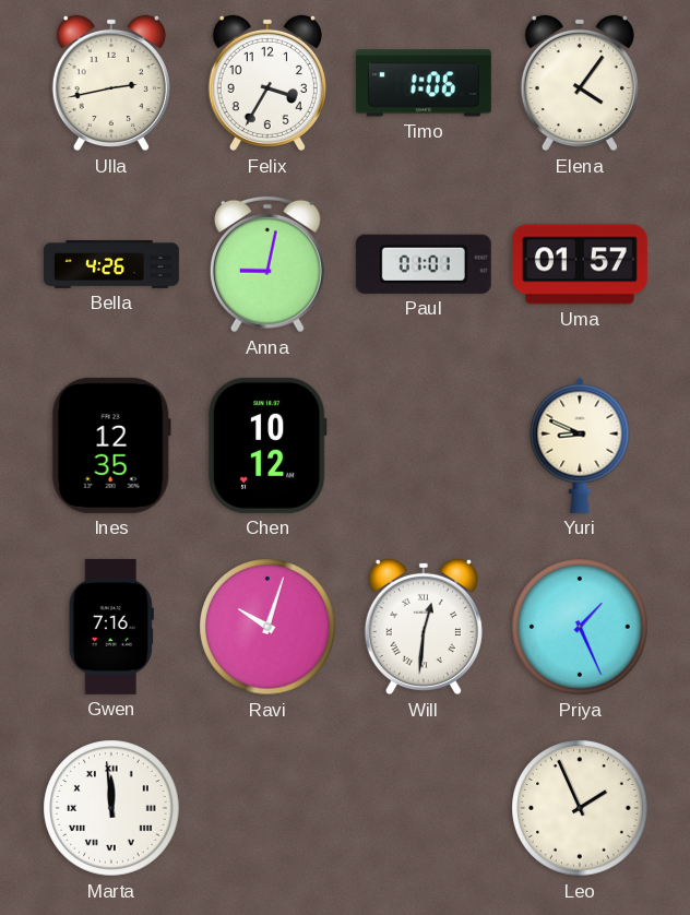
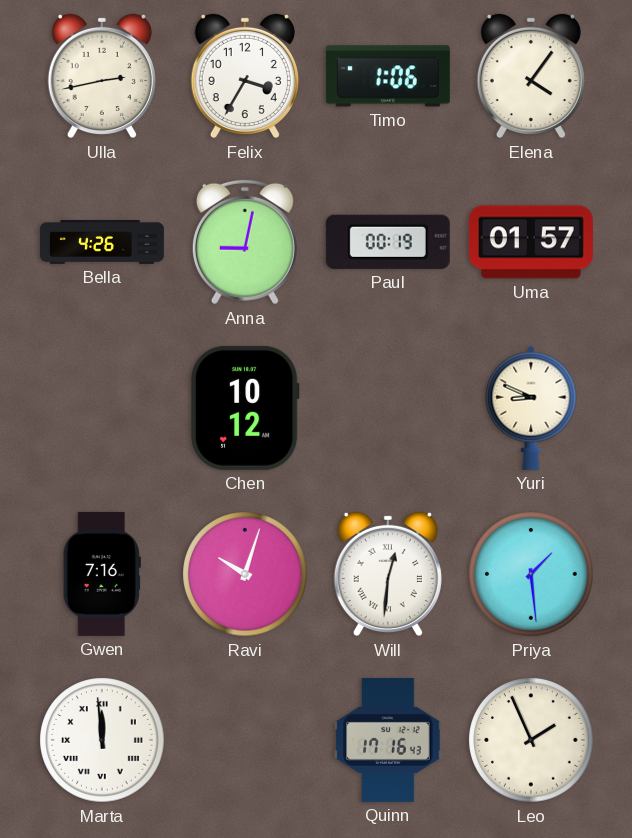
Paul: 01:01 -> 00:19 (388, 242)
Ines: 12:35 -> none (111, 445)
Priya: 1:26 -> 1:29 (531, 574)
Quinn: none -> 17:16 (388, 740)
